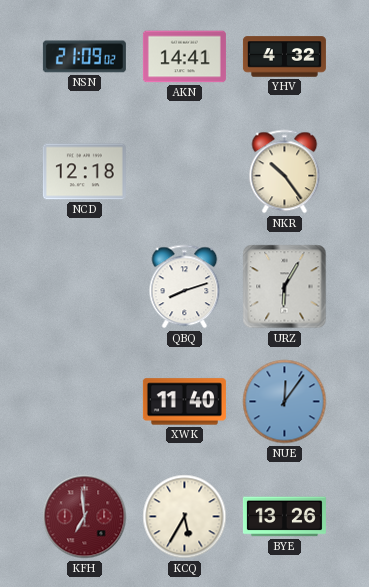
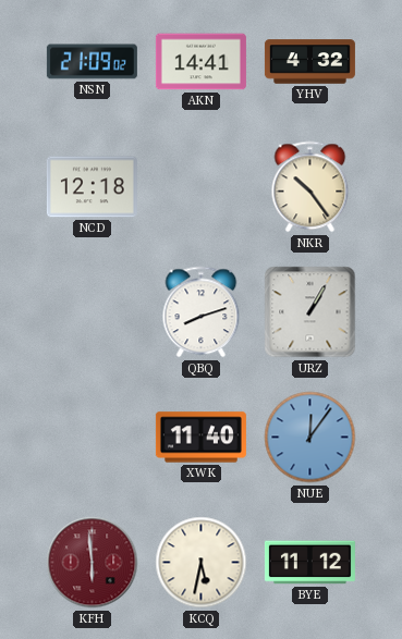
URZ: 6:05 -> 1:05 (310, 312)
KFH: 6:59 -> 5:59 (93, 563)
KCQ: 5:35 -> 5:32 (202, 563)
BYE: 13:26 -> 11:12 (309, 563)
